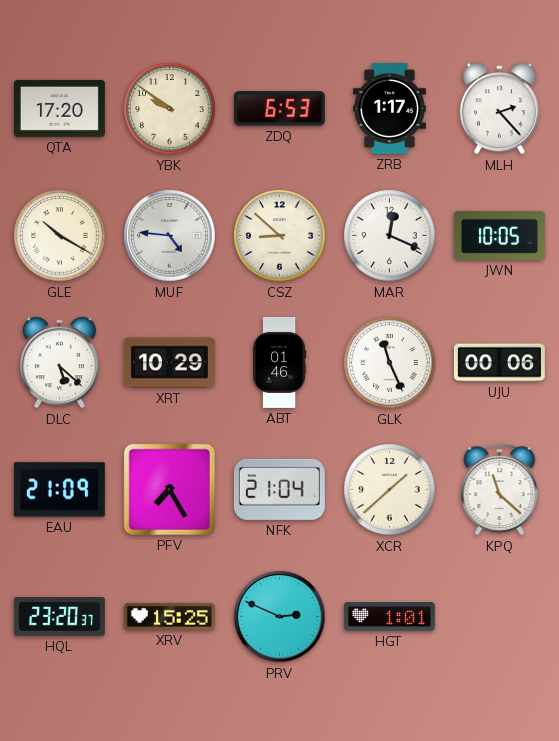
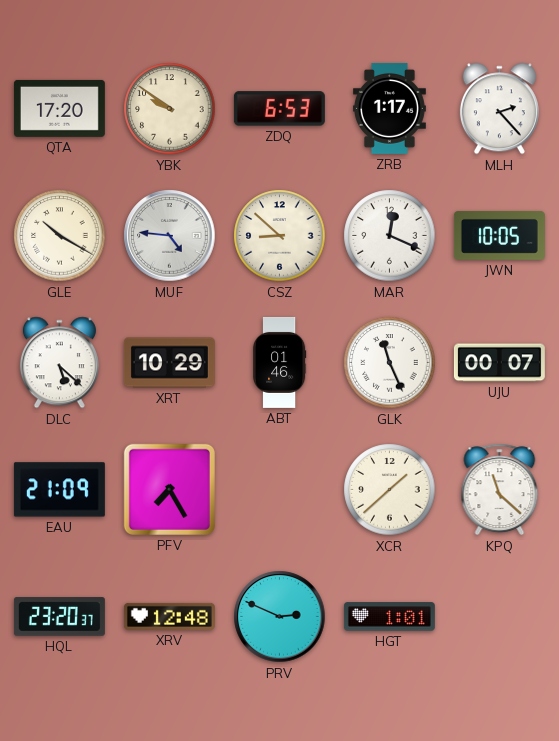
UJU: 00:06 -> 00:07 (499, 363)
NFK: 21:04 -> none (279, 489)
XRV: 15:25 -> 12:48 (169, 616)
